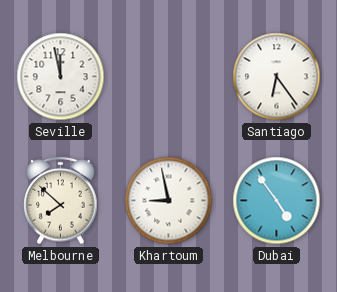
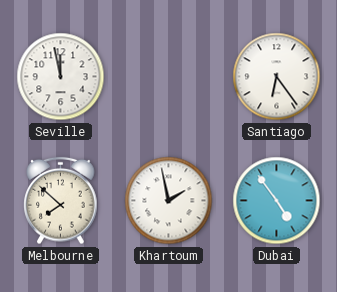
Khartoum: 8:58 -> 1:58 (169, 201)
